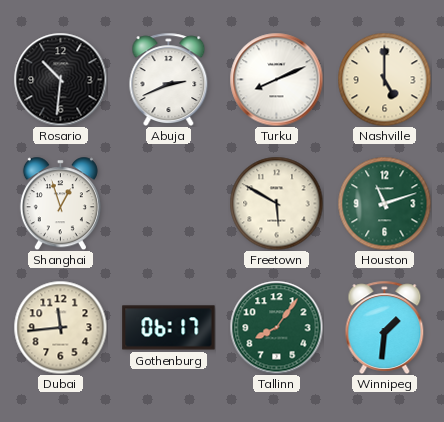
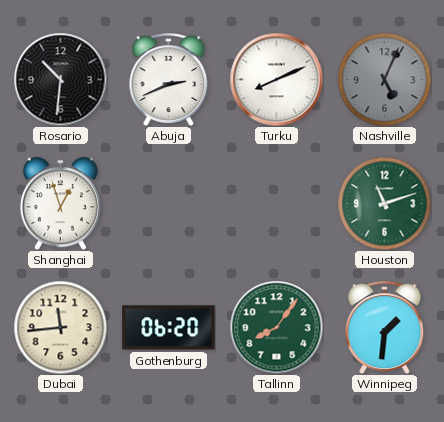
Nashville: 5:00 -> 5:04 (384, 79)
Nashville dial: cream -> grey (384, 79)
Freetown: 5:50 -> none (276, 203)
Gothenburg: 06:17 -> 06:20 (169, 328)
